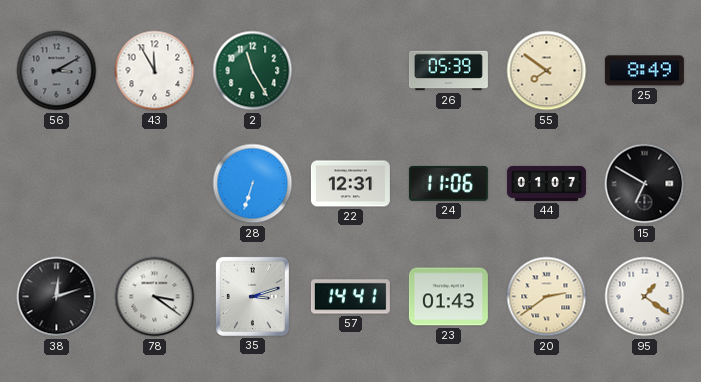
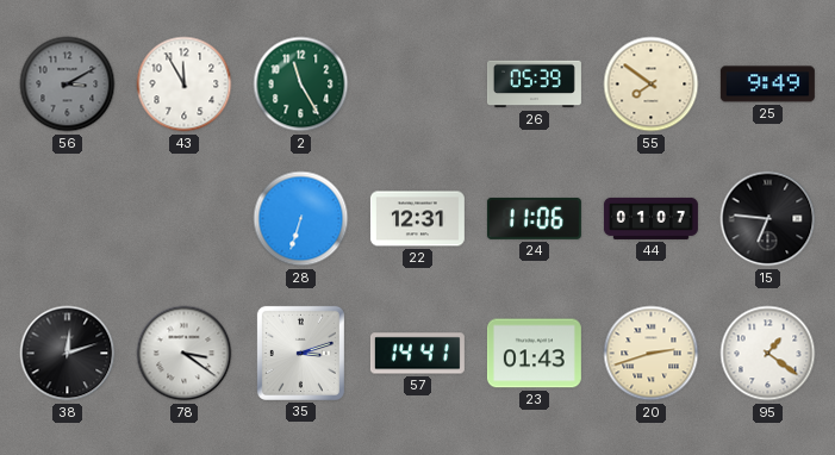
25: 8:49 -> 9:49 (767, 85)
15: 6:50 -> 6:46 (768, 219)
20: 2:39 -> 2:42 (652, 354)
